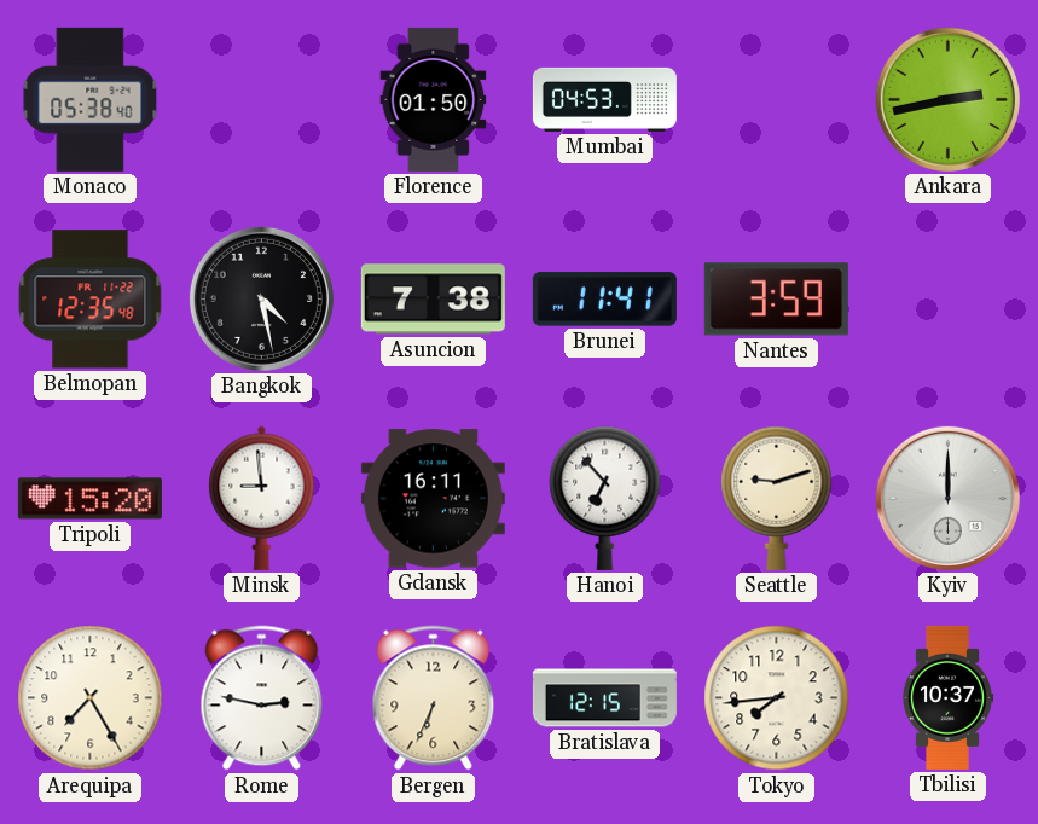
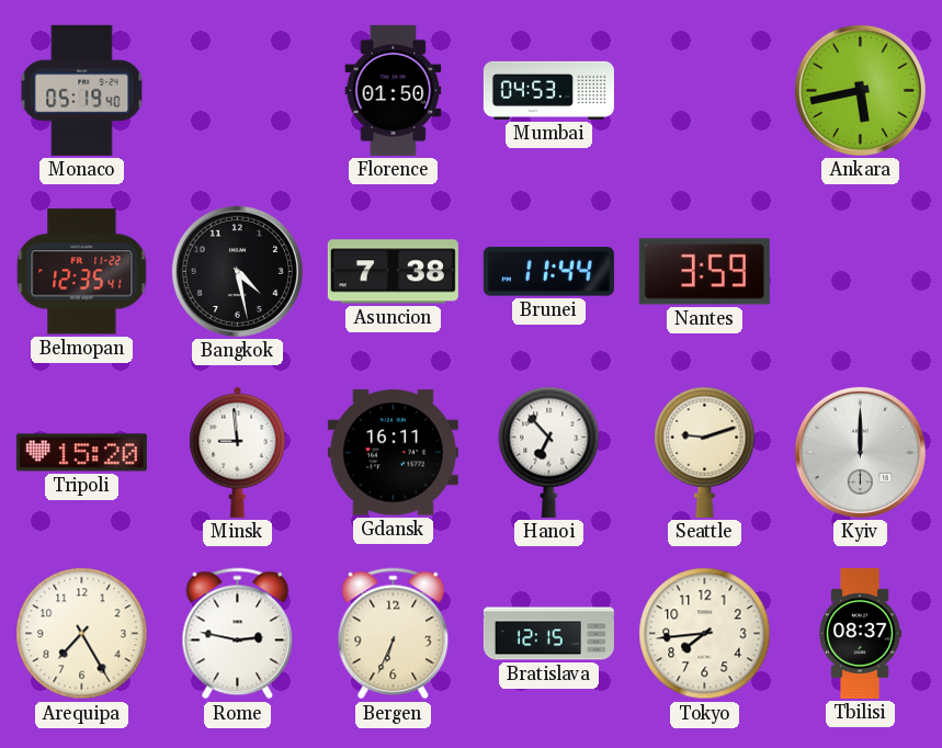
Monaco: 05:38 -> 05:19 (82, 90)
Ankara: 2:43 -> 5:43 (860, 90)
Belmopan: 12:35:48 -> 12:35:41 (82, 272)
Brunei: 11:41 -> 11:44 (548, 272)
Tbilisi: 10:37 -> 08:37 (859, 633)
